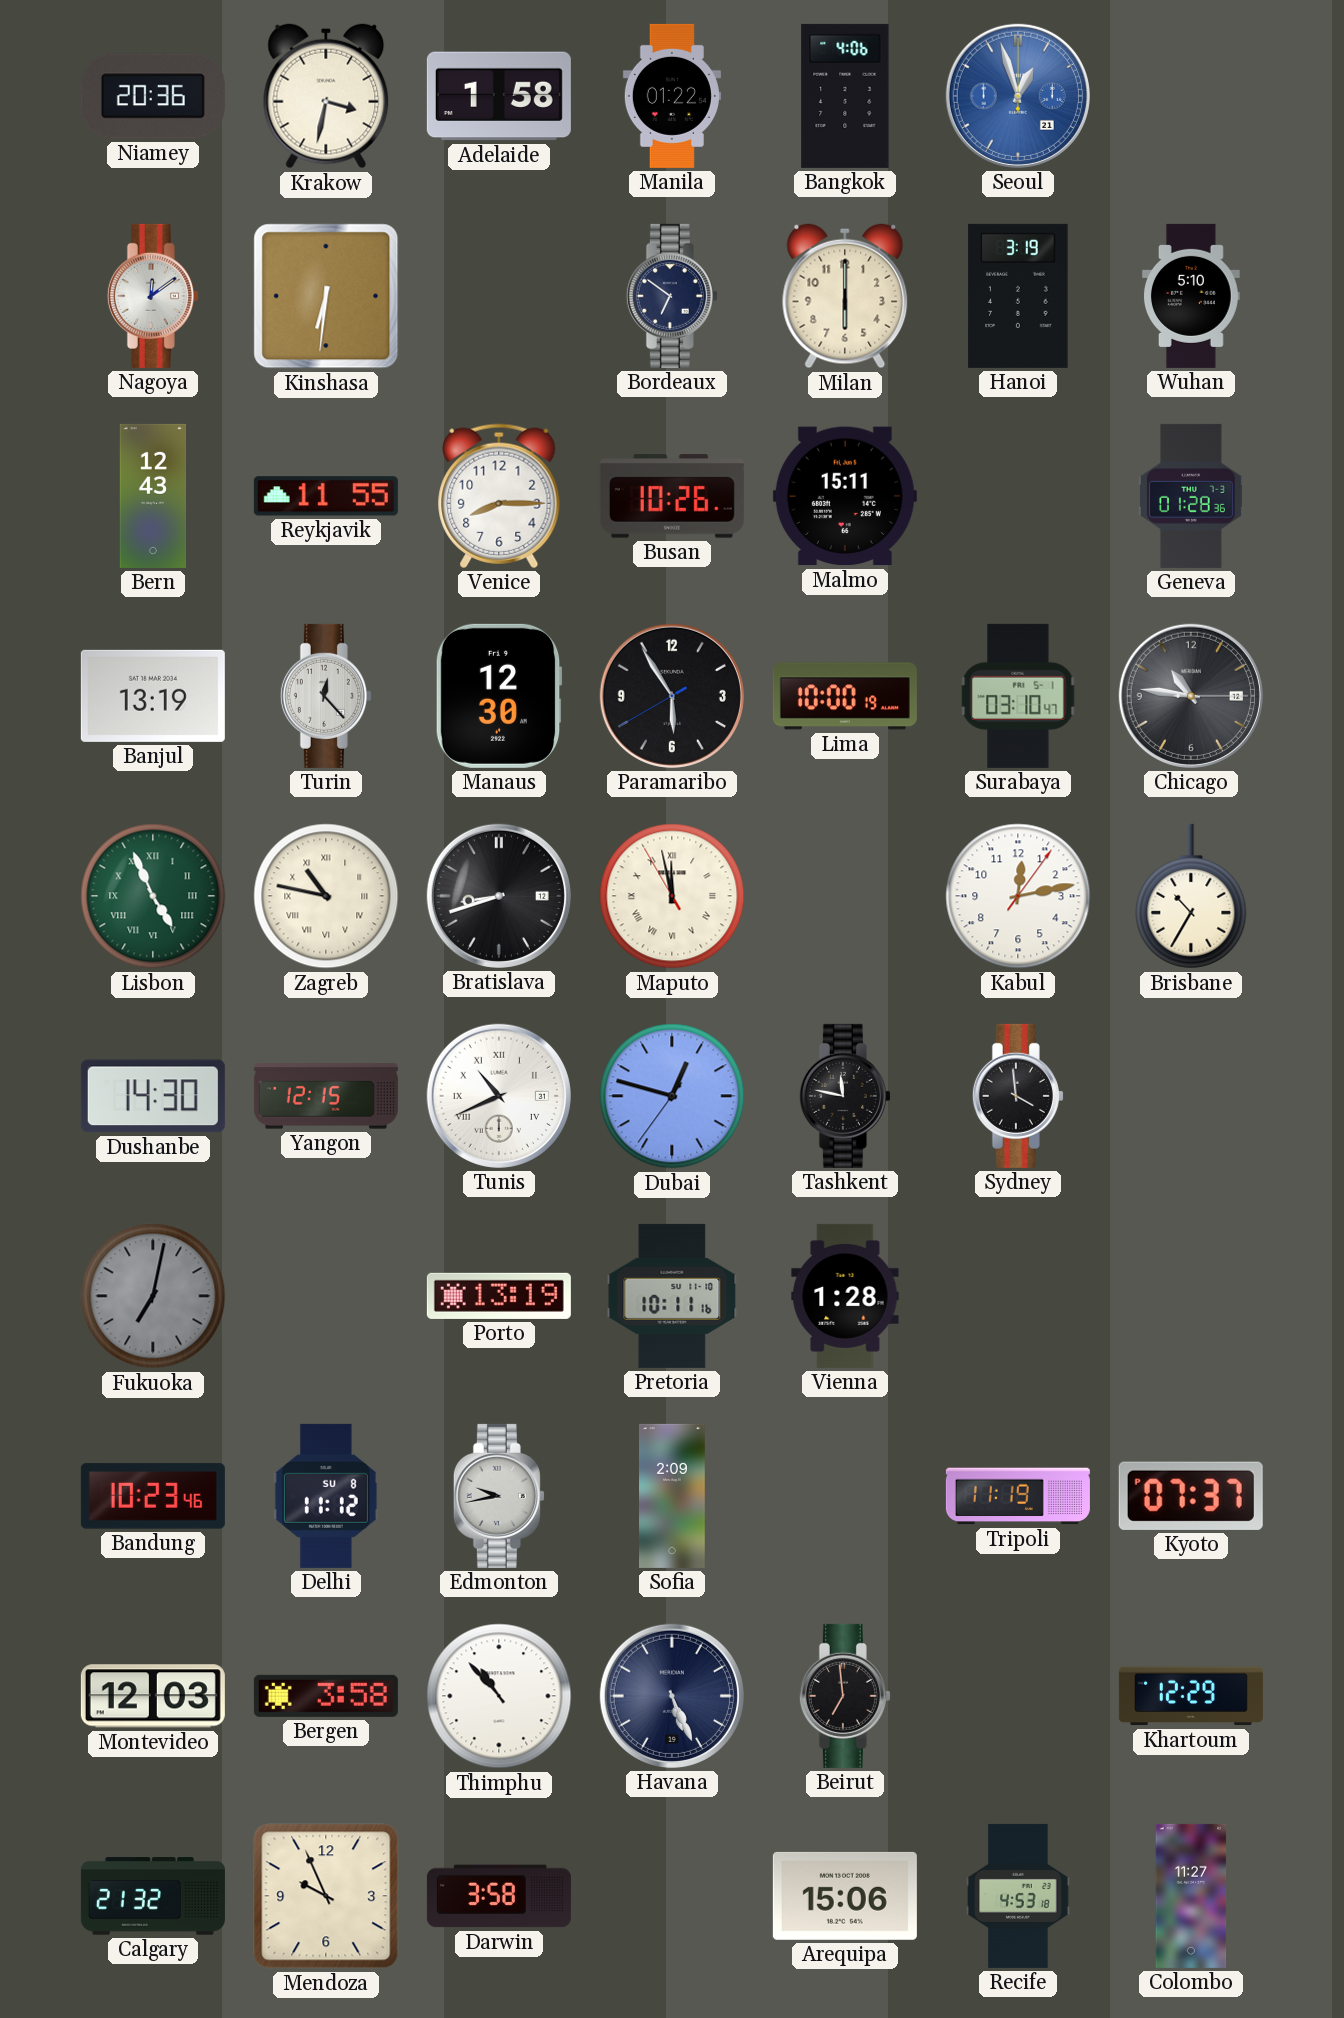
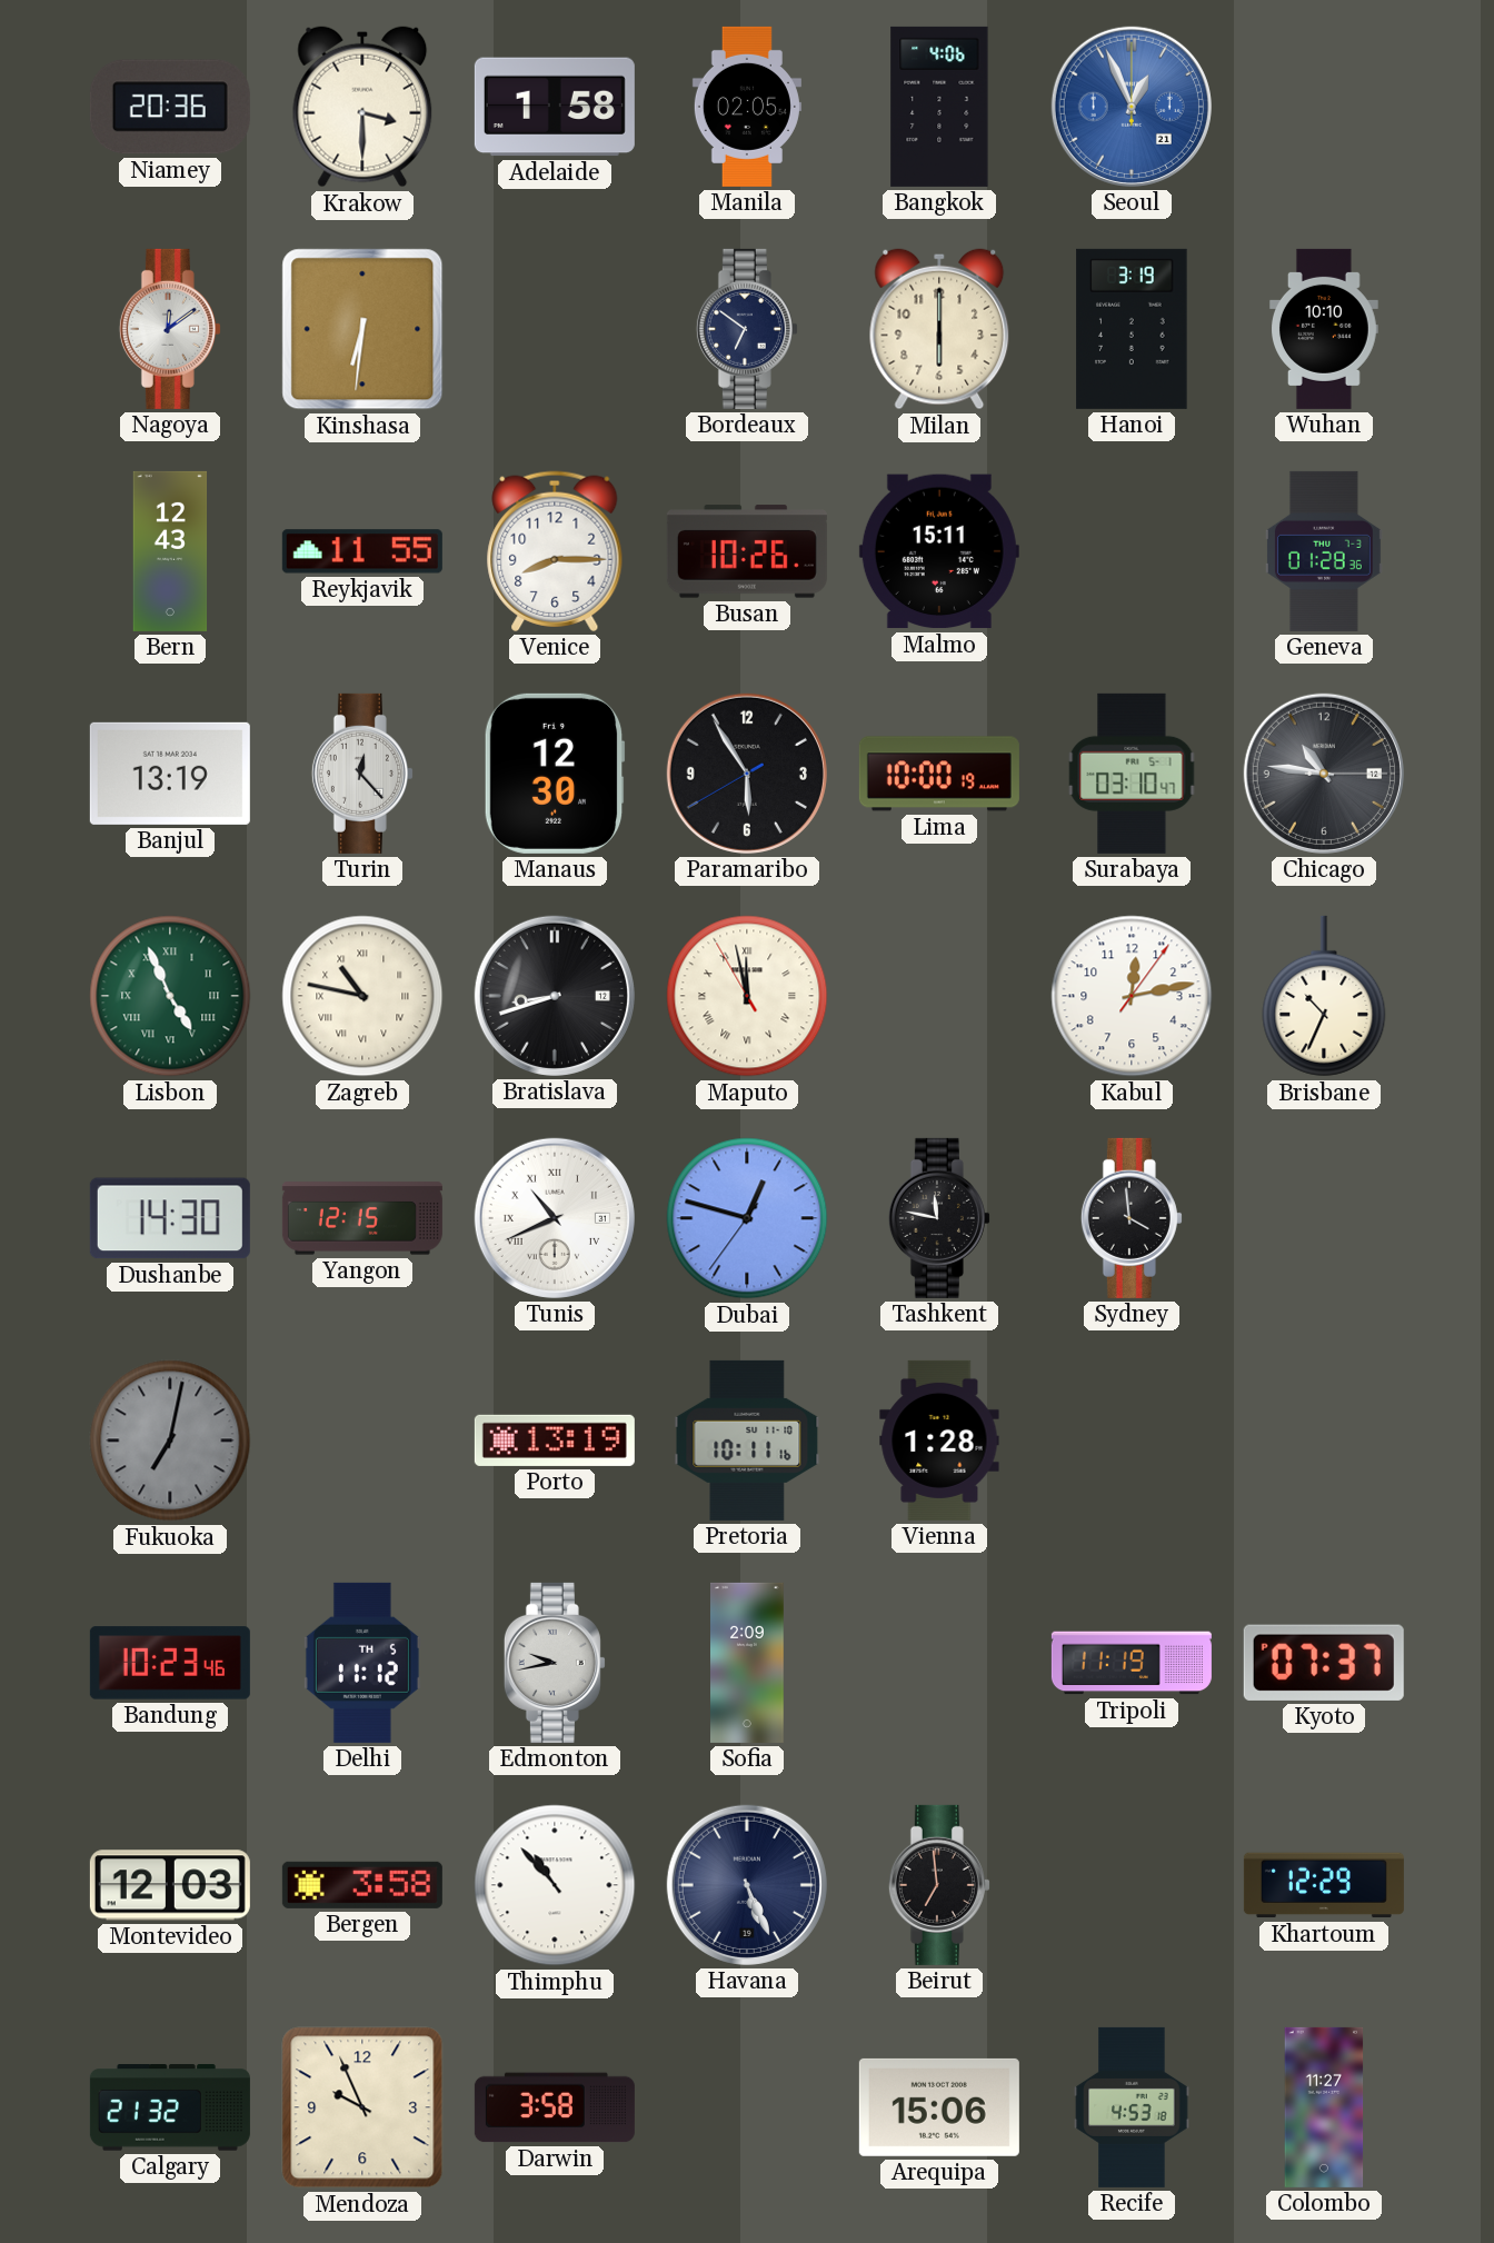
Krakow: 3:32 -> 3:30 (362, 107)
Manila: 01:22 -> 02:05 (747, 107)
Seoul: 12:57 -> 12:56 (1132, 107)
Wuhan: 5:10 -> 10:10 (1324, 329)
Brisbane: 10:35 -> 10:34 (1324, 996)
Delhi date: SU 8 -> TH 5 (362, 1663)
